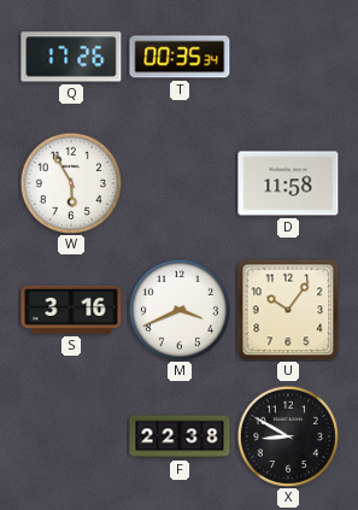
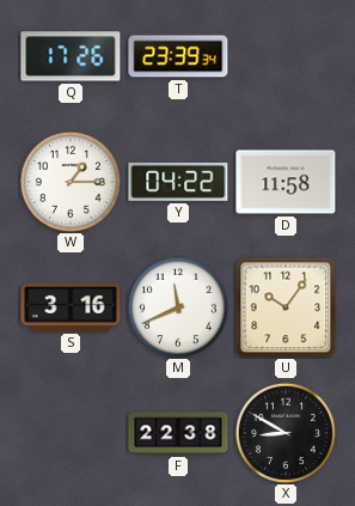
T: 00:35 -> 23:39 (178, 56)
W: 5:55 -> 1:15 (71, 182)
Y: none -> 04:22 (178, 182)
M: 3:41 -> 11:41 (178, 307)
